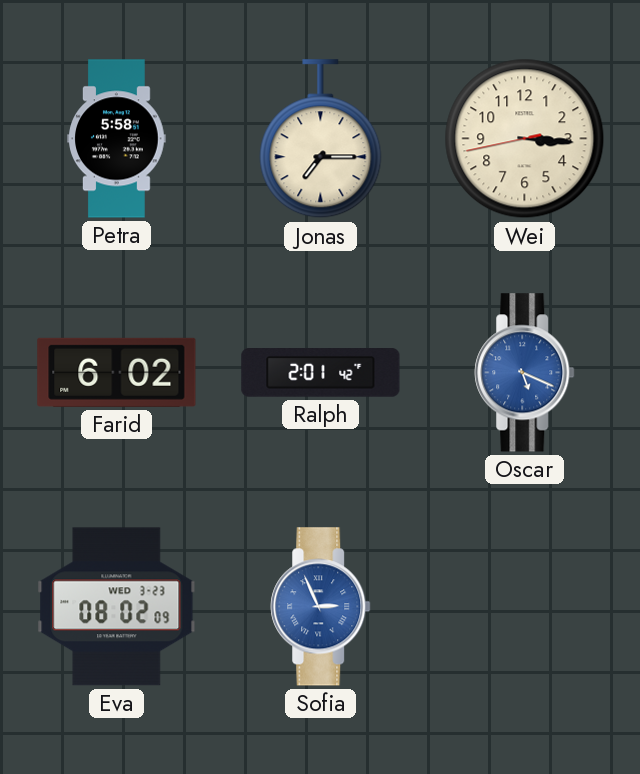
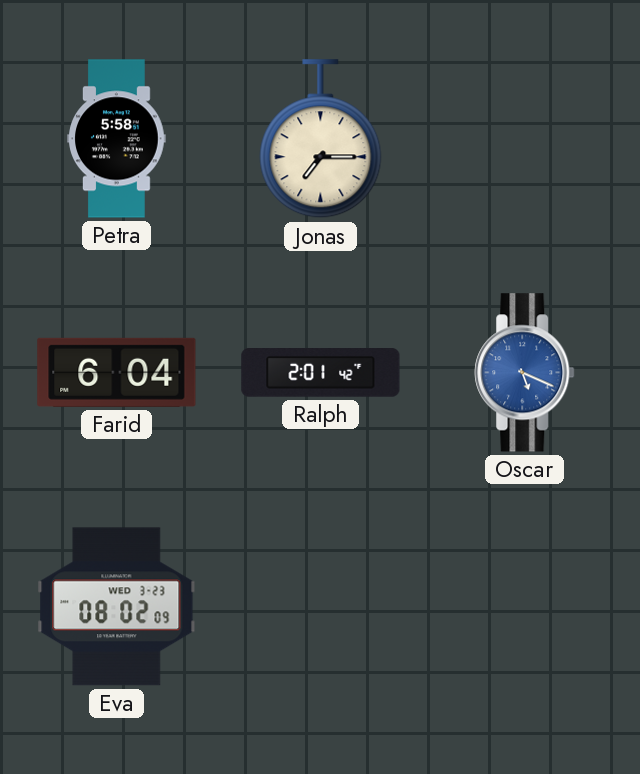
Wei: 3:15 -> none (525, 139)
Farid: 6:02 -> 6:04 (117, 372)
Sofia: 2:56 -> none (321, 607)
